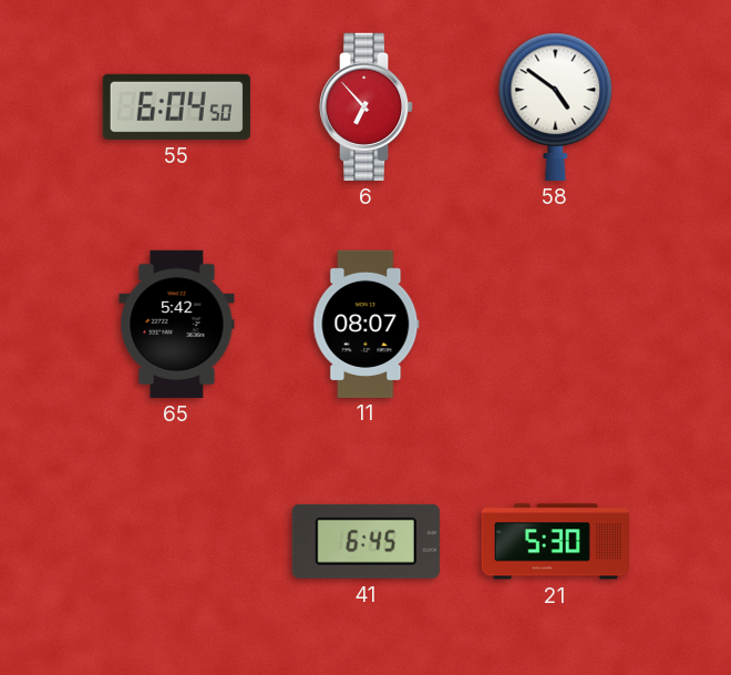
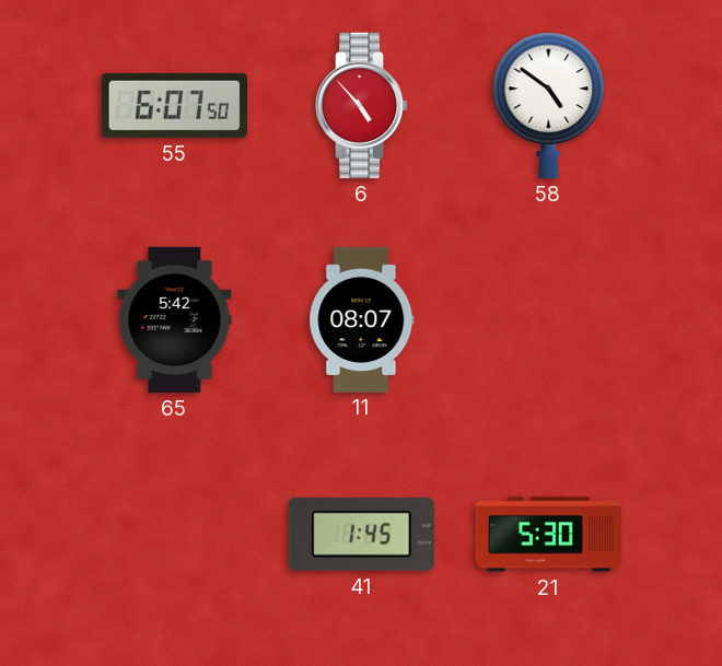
55: 6:04 -> 6:07 (174, 105)
6: 6:53 -> 4:53 (362, 105)
41: 6:45 -> 1:45 (361, 534)
